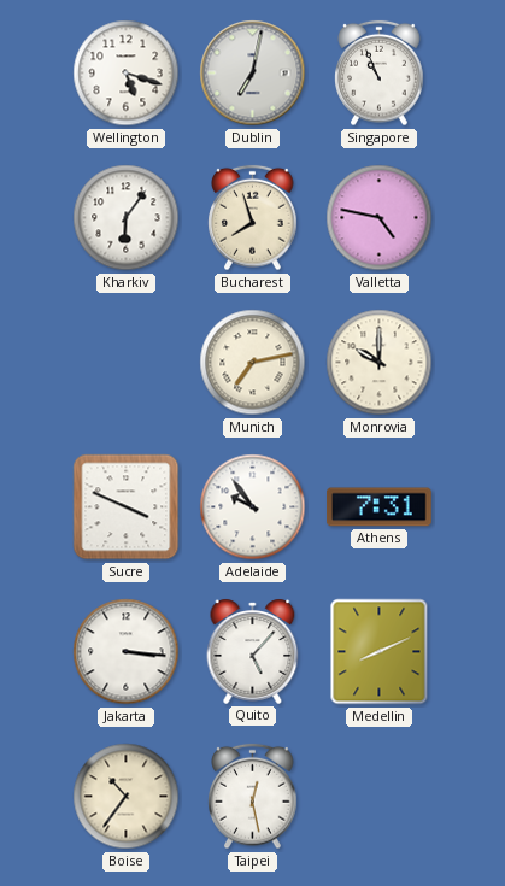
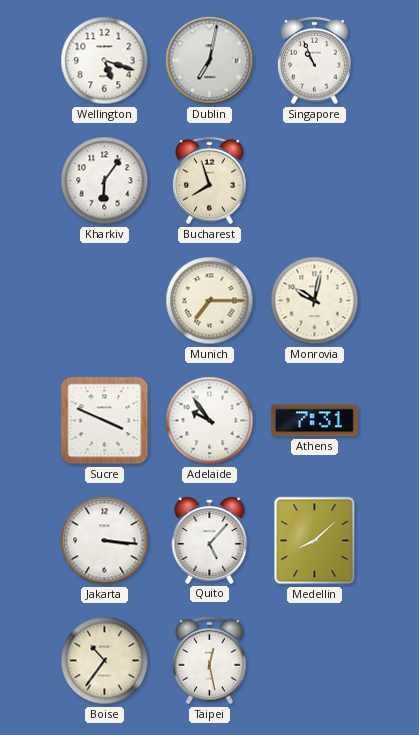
Valletta: 4:47 -> none (380, 218)
Munich: 7:13 -> 7:15 (210, 301)
Monrovia: 10:00 -> 10:02 (315, 301)
Medellin: 8:11 -> 8:08 (315, 541)
